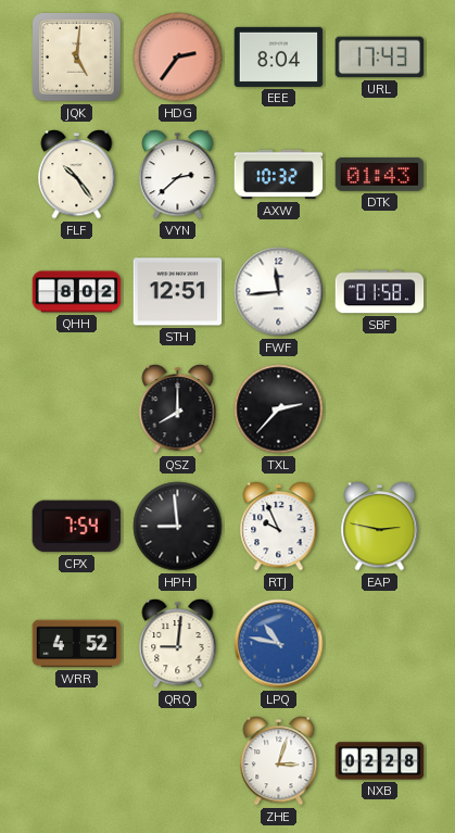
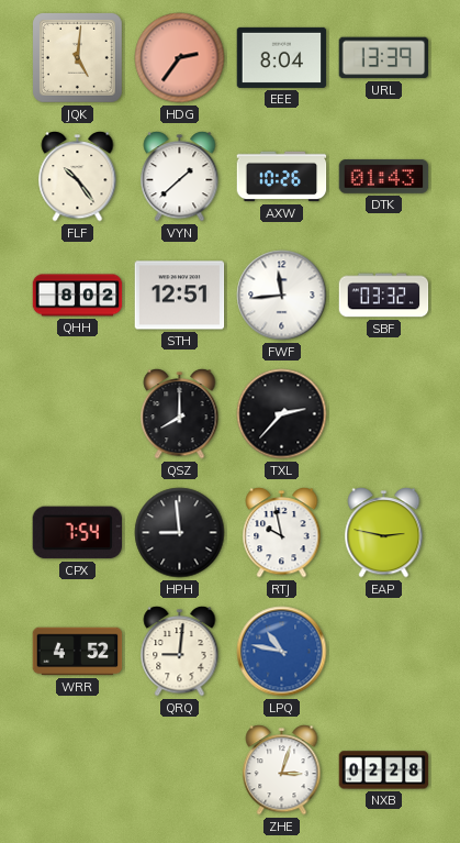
URL: 17:43 -> 13:39 (384, 58)
VYN: 2:38 -> 1:38 (180, 177)
AXW: 10:32 -> 10:26 (282, 177)
SBF: 01:58 -> 03:32 (384, 296)
RTJ: 9:56 -> 9:58 (282, 533)
